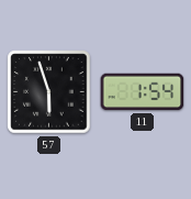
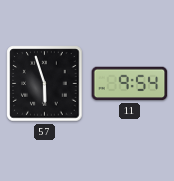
11: 1:54 -> 9:54 (130, 84)
